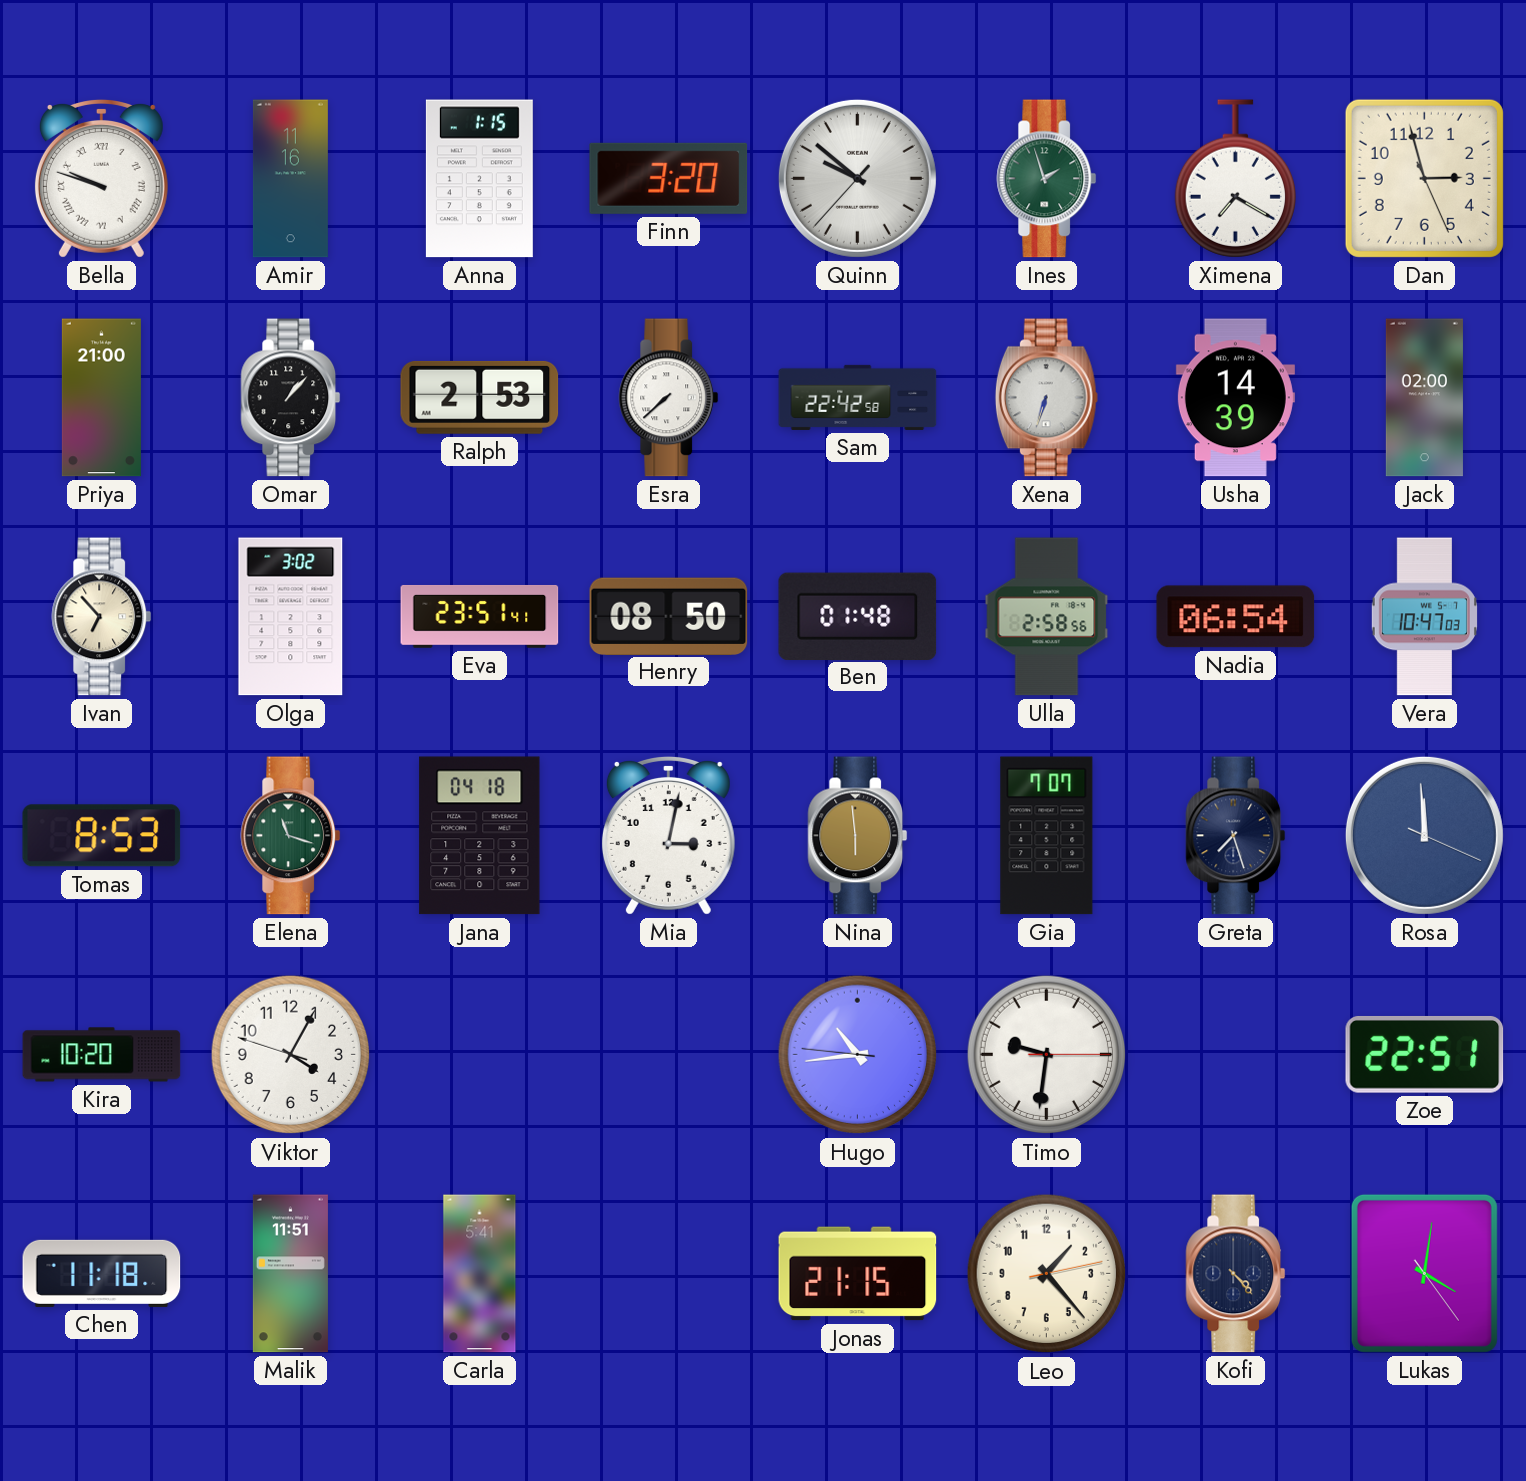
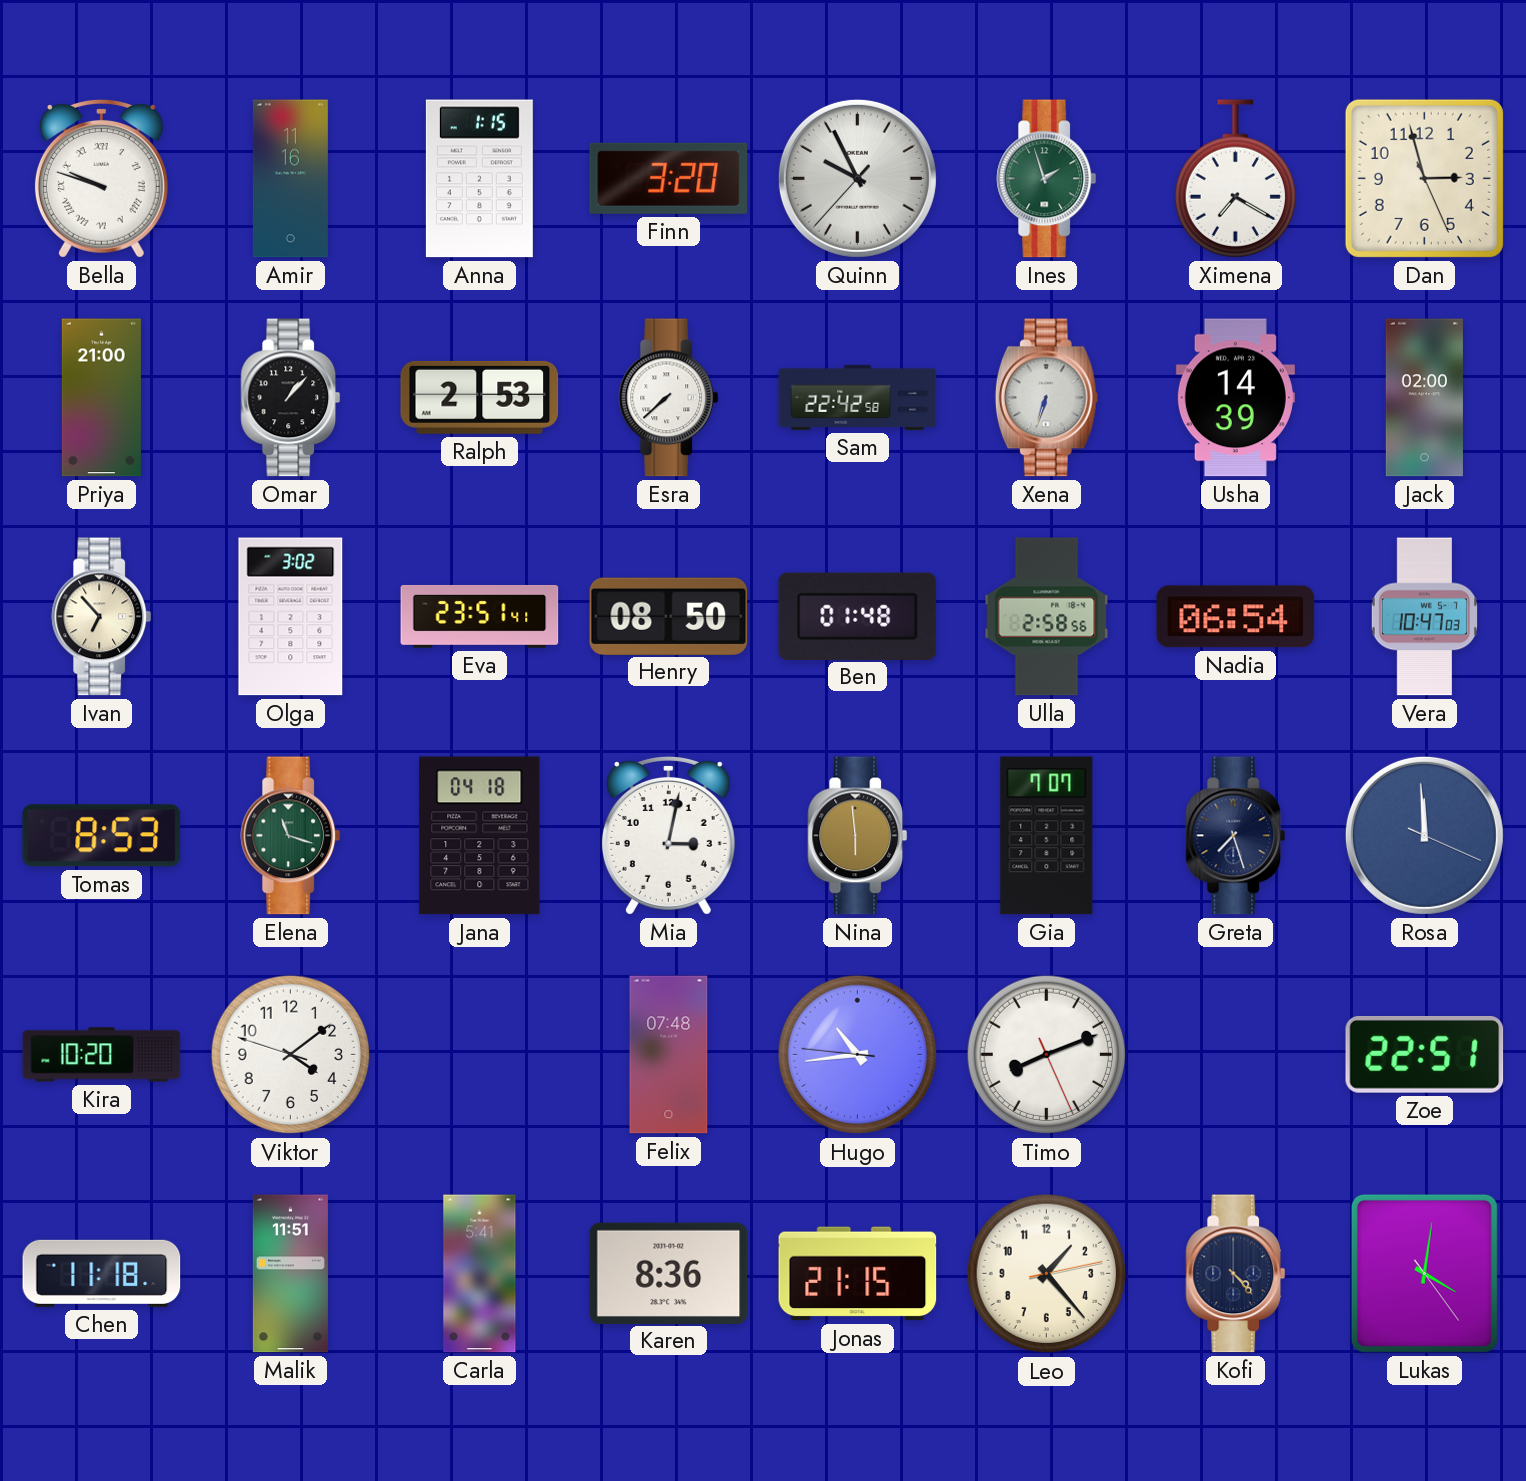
Quinn: 9:51 -> 9:55 (857, 178)
Viktor: 4:04 -> 4:08 (291, 1055)
Felix: none -> 07:48 (669, 1055)
Timo: 9:31 -> 8:11 (1047, 1055)
Karen: none -> 8:36 (669, 1273)
